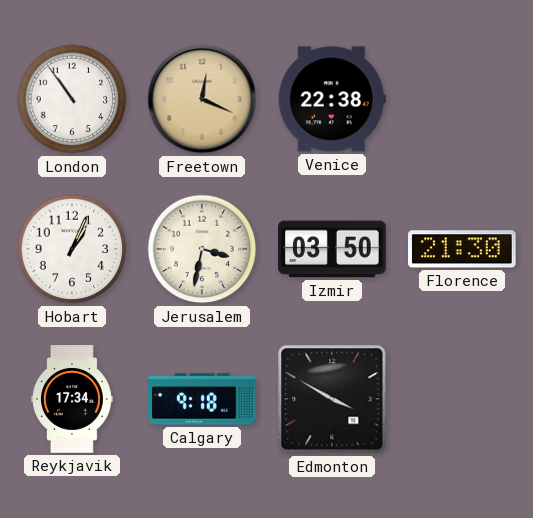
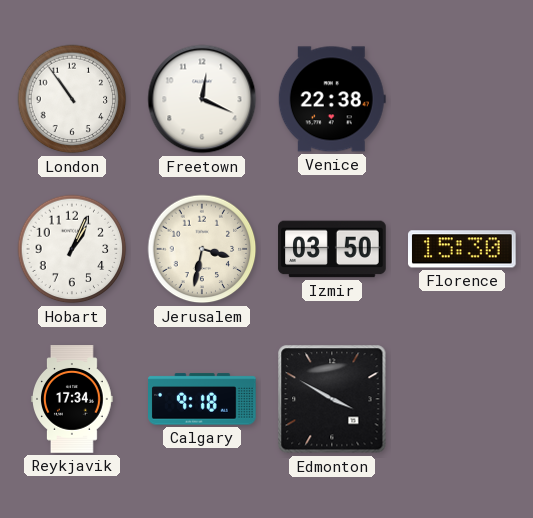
Freetown dial: champagne -> white (202, 99)
Florence: 21:30 -> 15:30 (463, 249)
